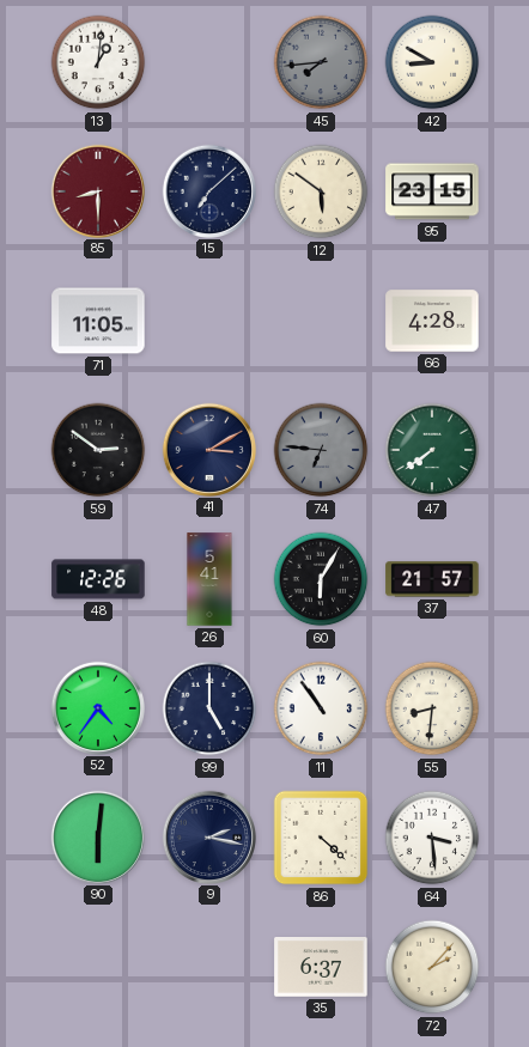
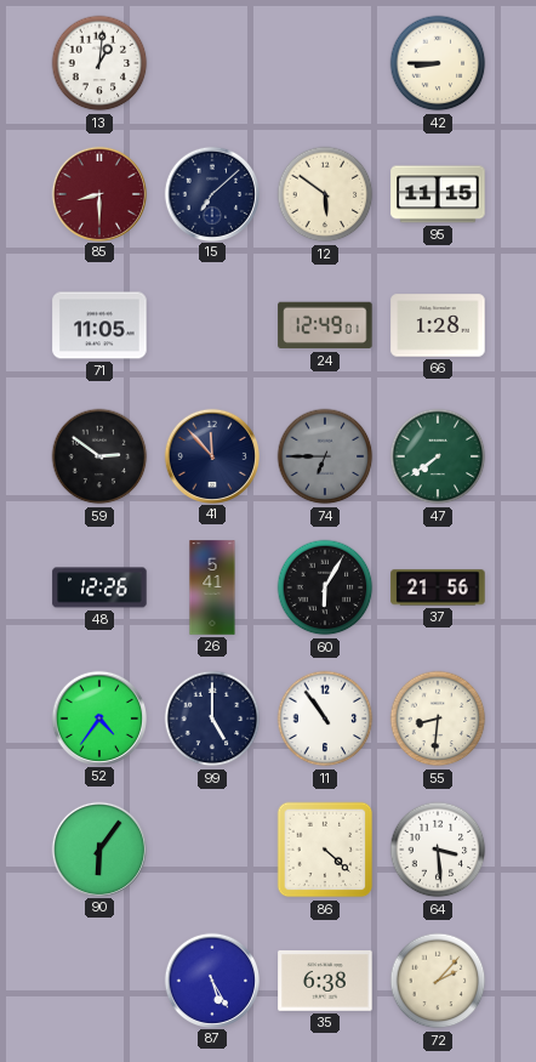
45: 7:44 -> none (321, 62)
42: 8:50 -> 8:45 (438, 63)
95: 23:15 -> 11:15 (438, 194)
24: none -> 12:49 (325, 325)
66: 4:28 -> 1:28 (438, 325)
41: 3:10 -> 11:53 (211, 455)
74: 6:46 -> 6:45 (325, 456)
37: 21:57 -> 21:56 (438, 587)
90: 6:01 -> 6:06 (98, 848)
9: 2:17 -> none (208, 836)
87: none -> 5:25 (211, 979)
35: 6:37 -> 6:38 (325, 982)
